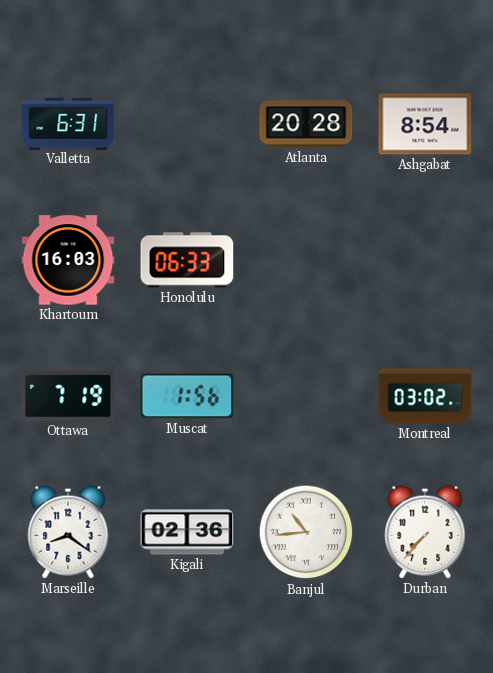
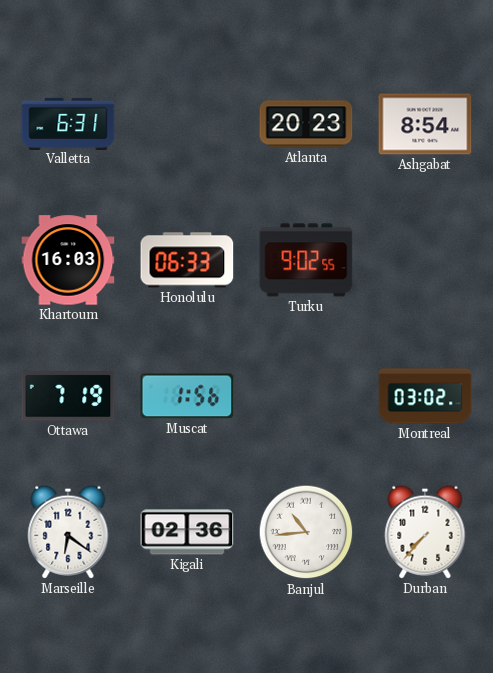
Atlanta: 20:28 -> 20:23 (306, 124)
Turku: none -> 9:02 (306, 260)
Marseille: 8:21 -> 6:21 (68, 532)
